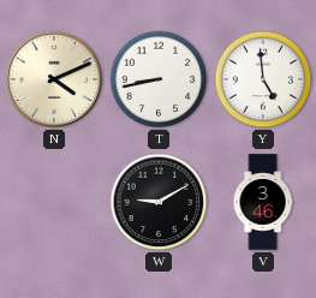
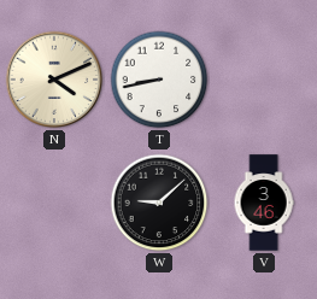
Y: 4:59 -> none (263, 79)
W: 9:10 -> 9:08 (159, 203)
